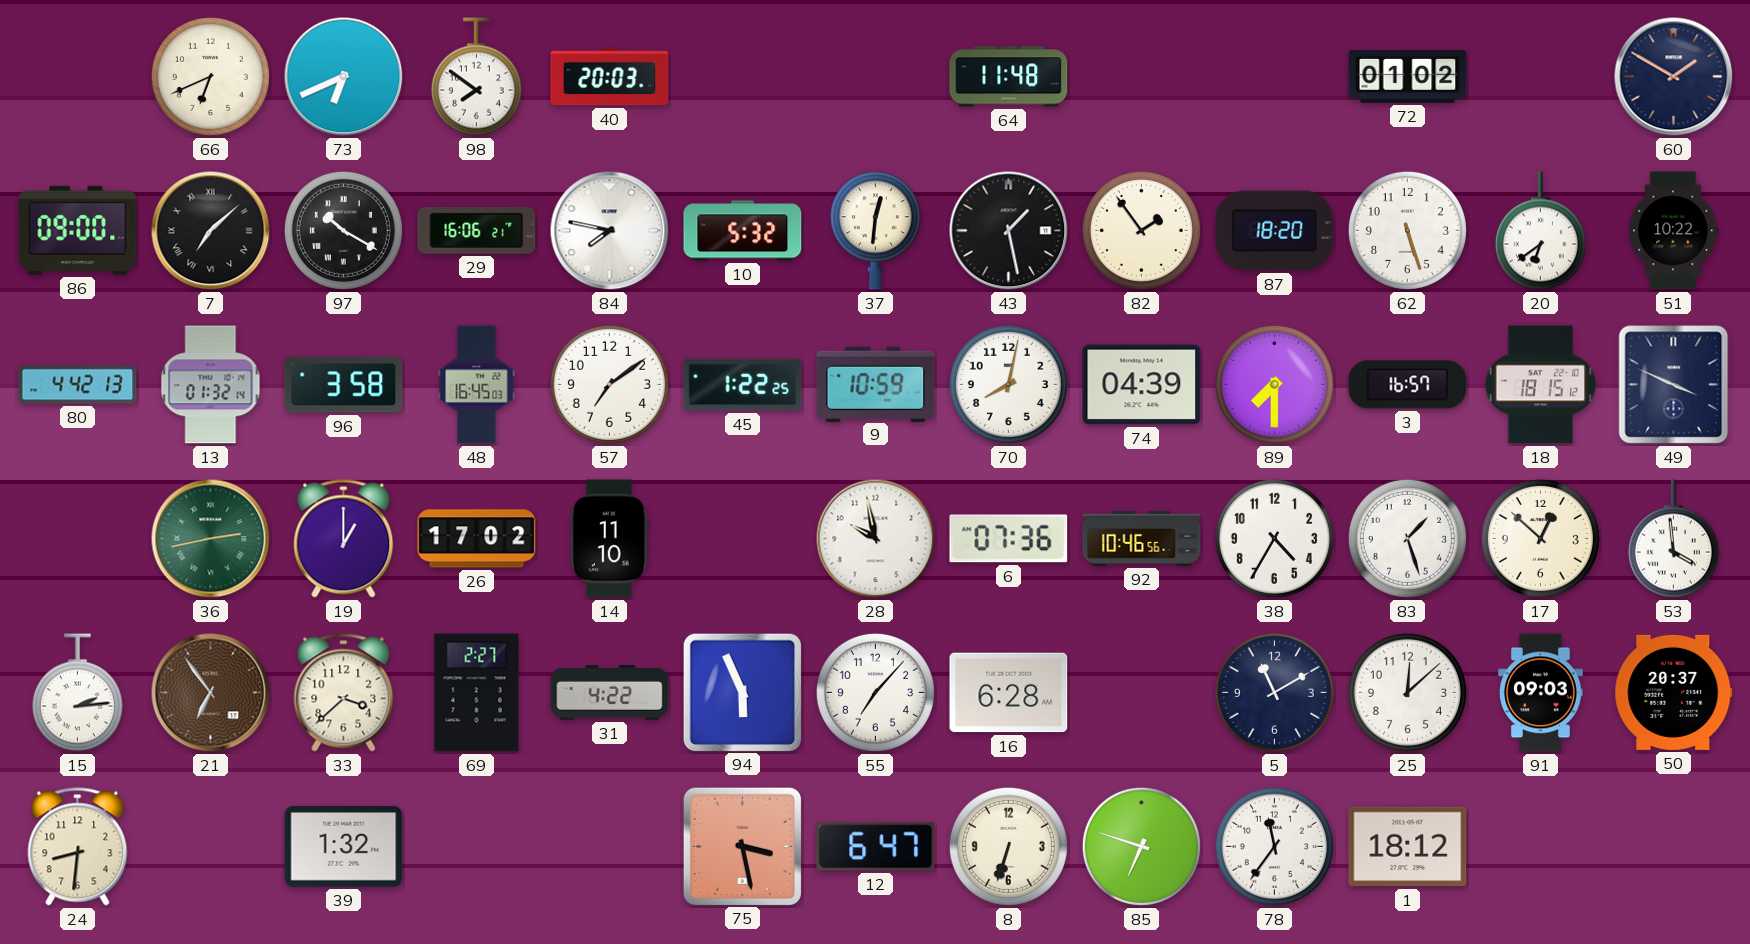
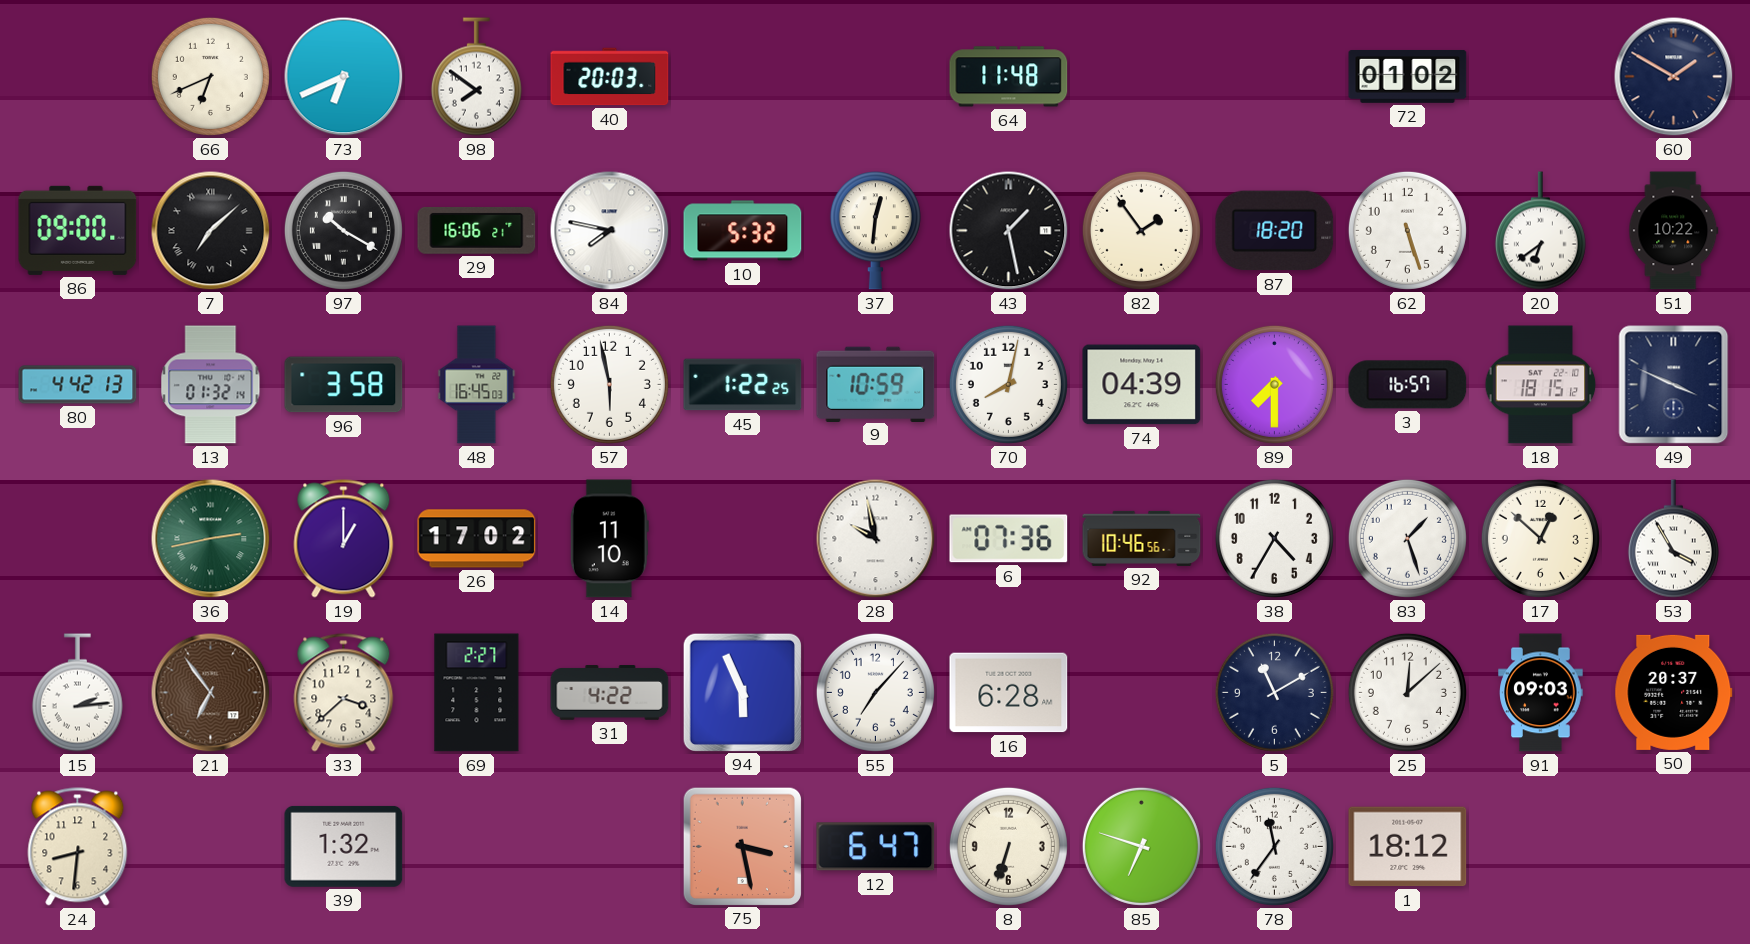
57: 7:09 -> 5:58 (609, 384)
53: 3:59 -> 3:55 (1673, 539)
